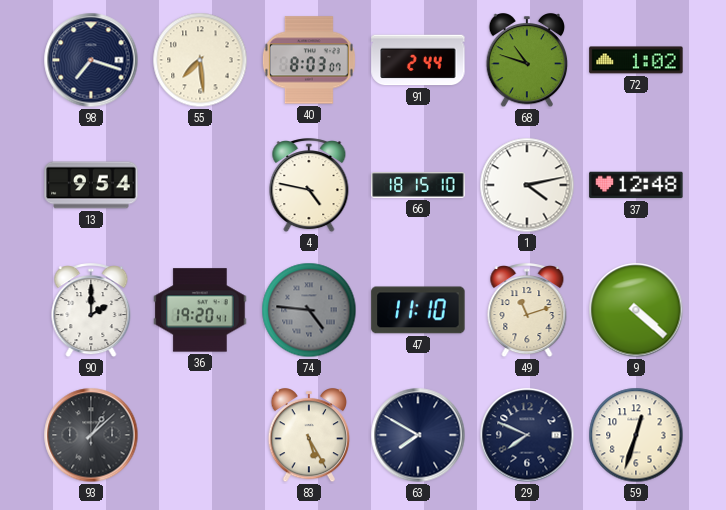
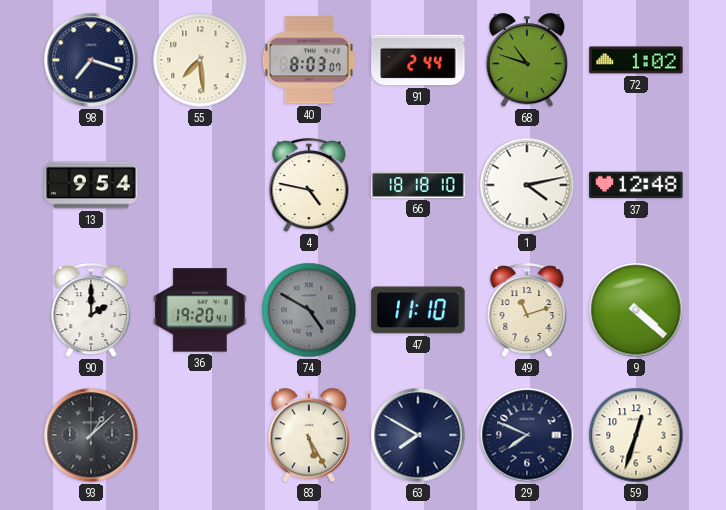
66: 18:15 -> 18:18 (418, 185)
74: 4:46 -> 4:50 (309, 310)
